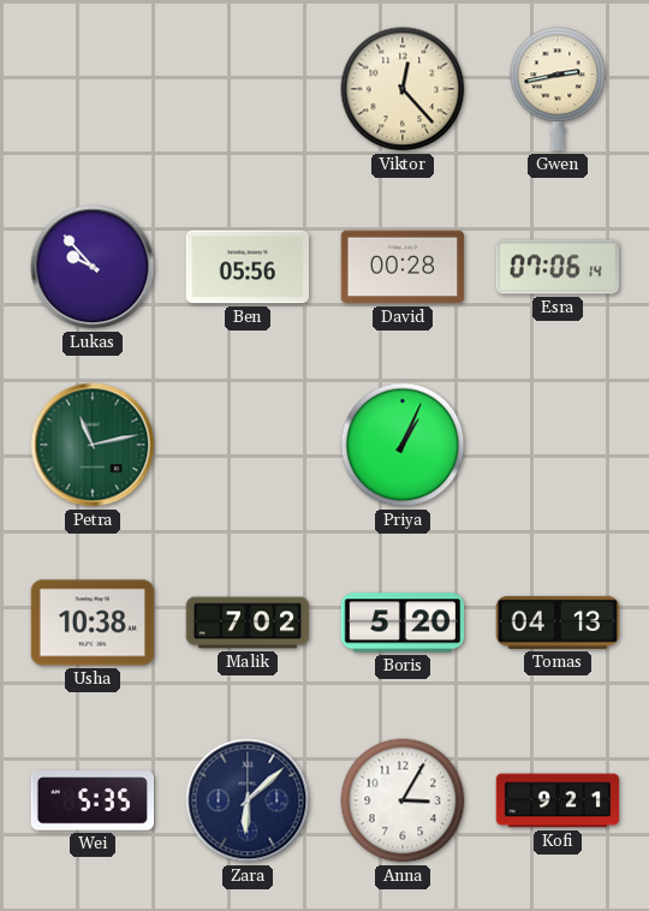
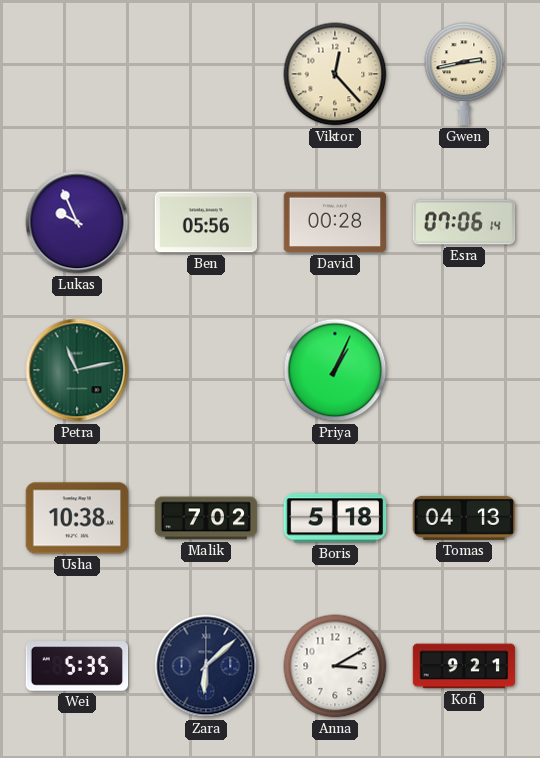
Lukas: 9:53 -> 9:56 (77, 222)
Boris: 5:20 -> 5:18 (335, 518)
Anna: 3:05 -> 3:10 (335, 666)
